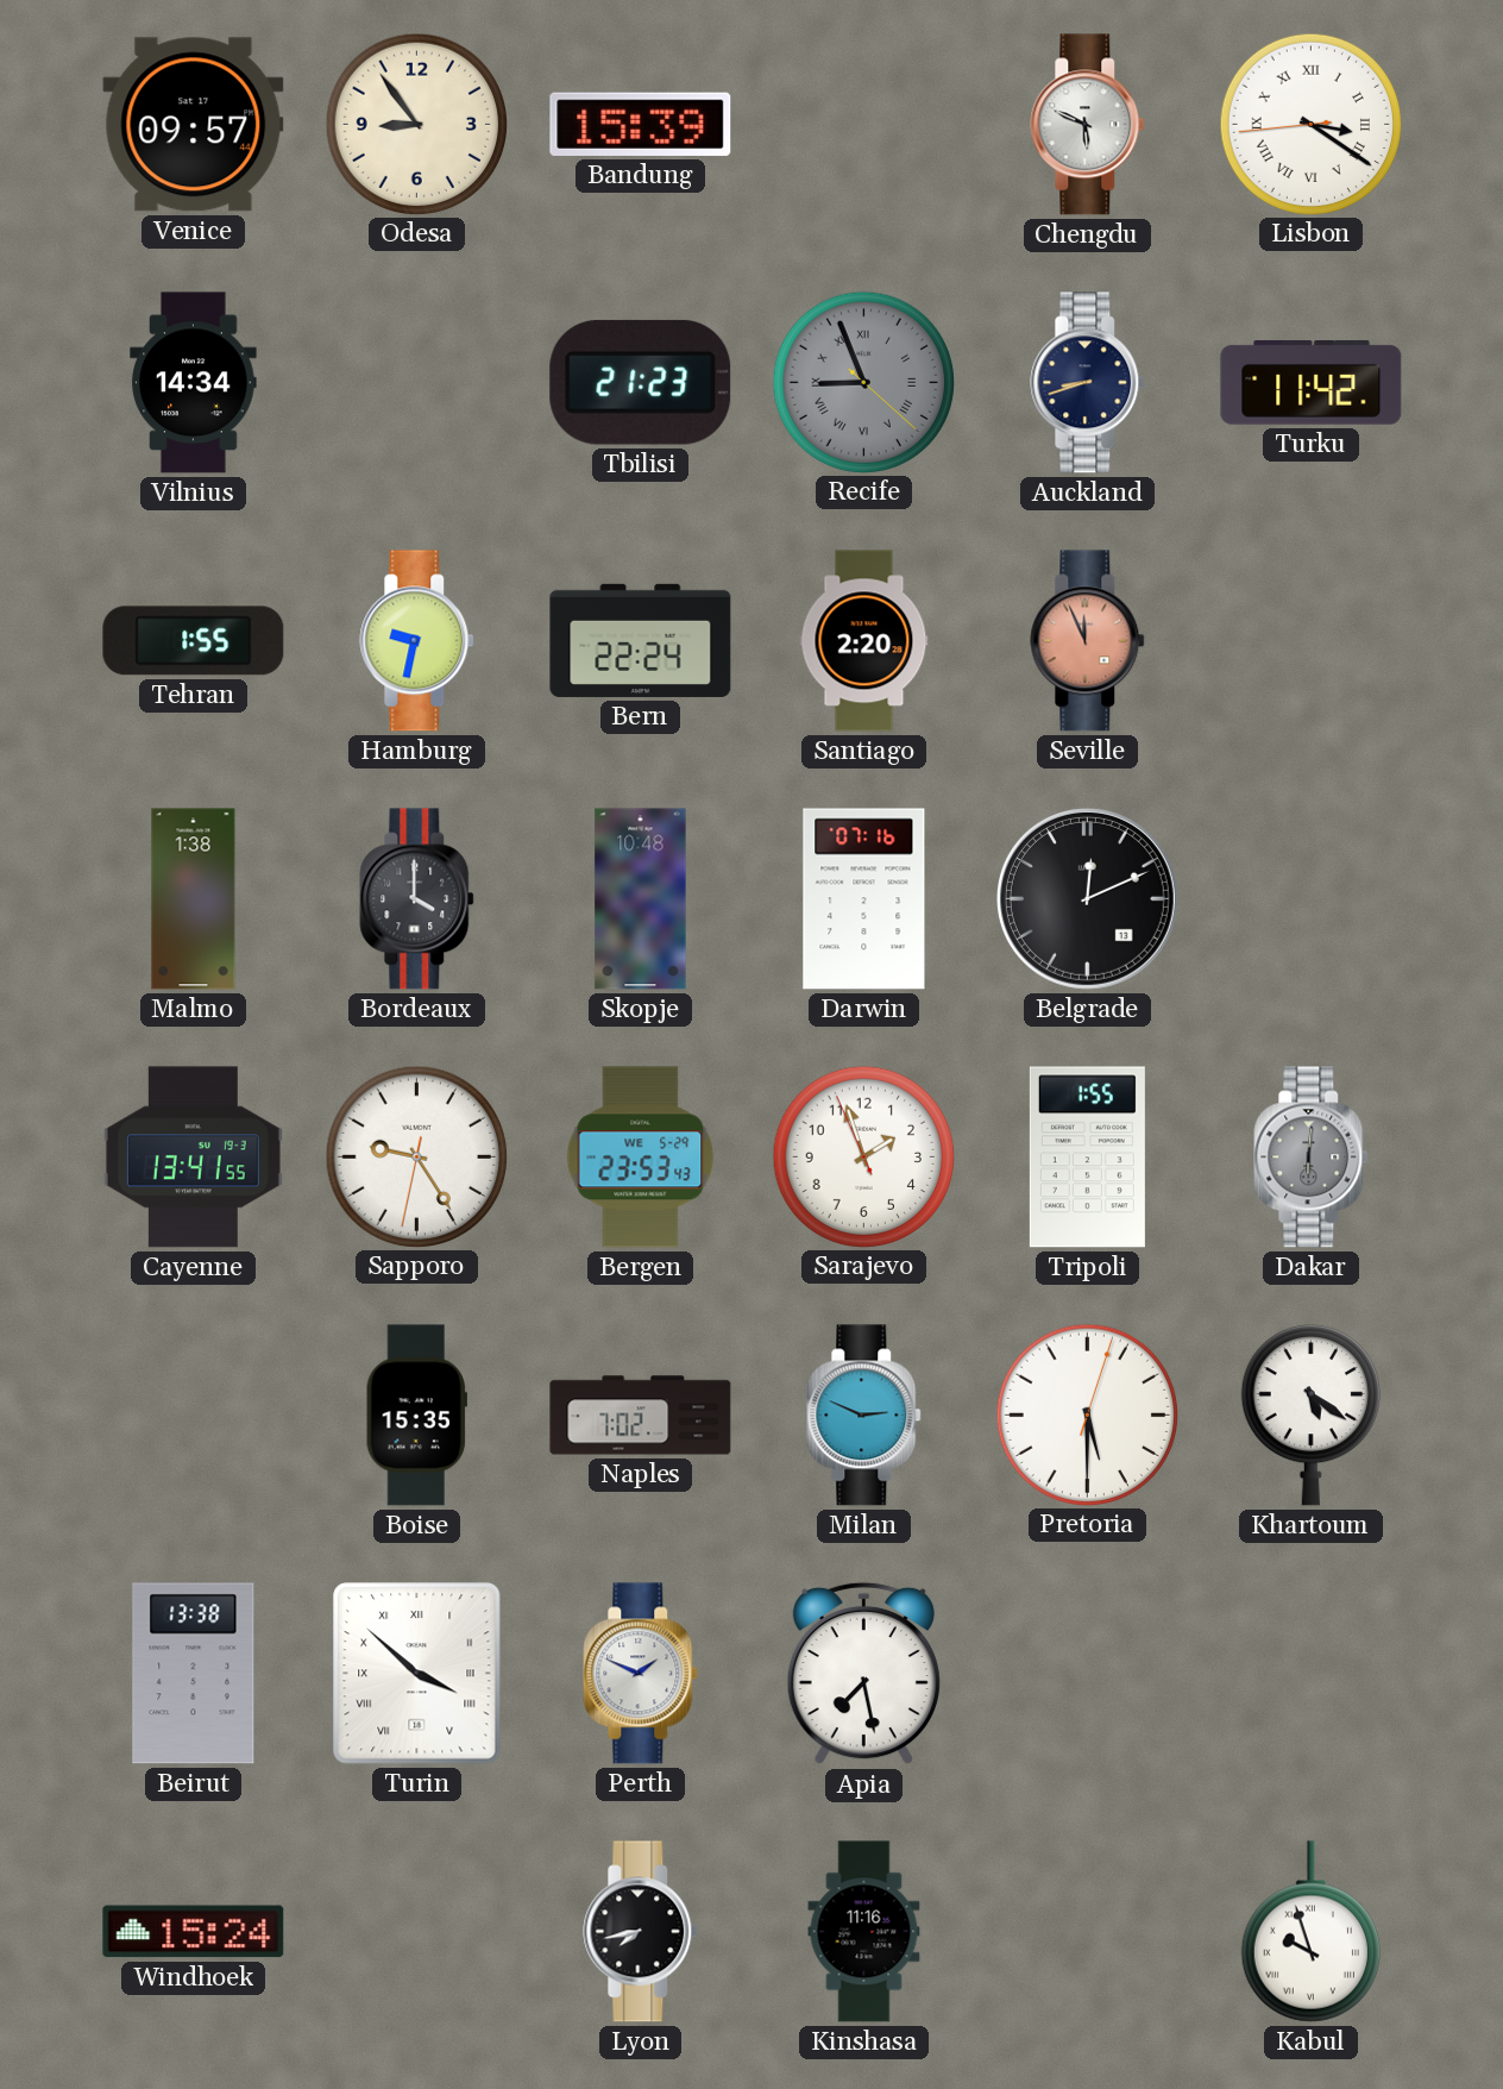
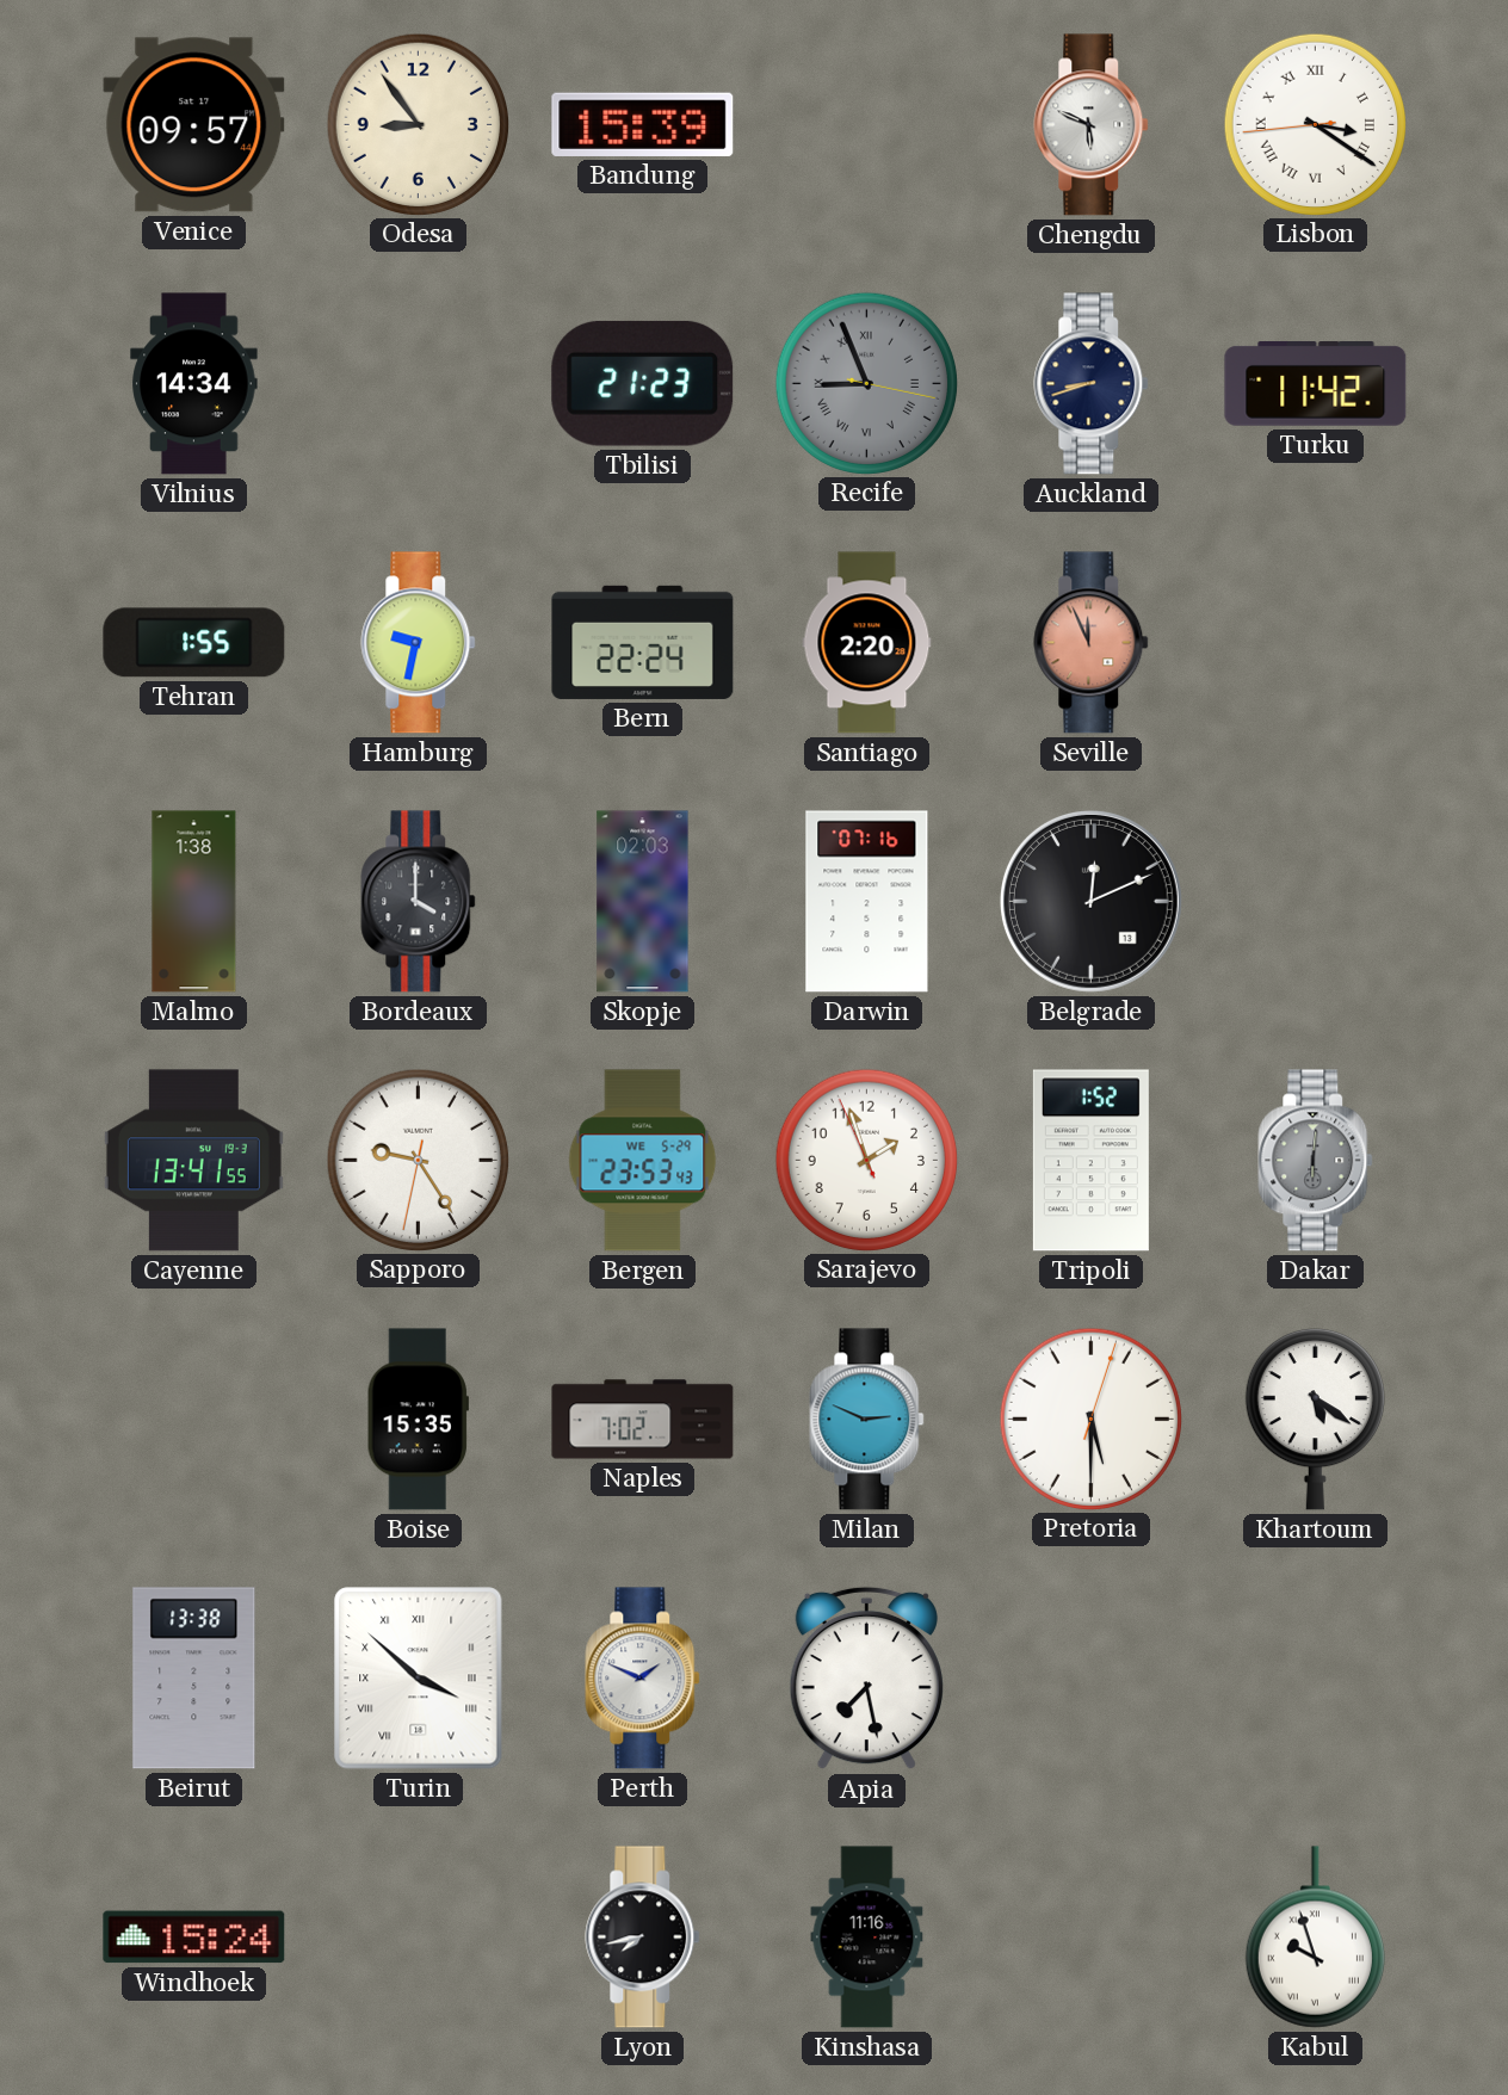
Recife: 8:56:22 -> 8:56:17 (866, 383)
Skopje: 10:48 -> 02:03 (643, 902)
Tripoli: 1:55 -> 1:52 (1090, 1161)
